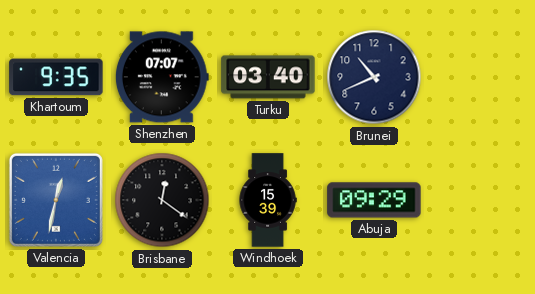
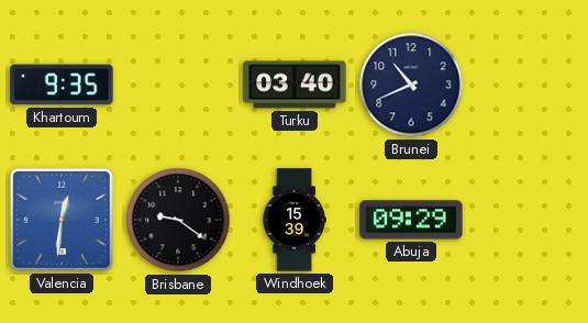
Shenzhen: 07:07 -> none (162, 77)
Valencia: 12:32 -> 12:31 (62, 220)
Brisbane: 12:21 -> 9:21 (178, 220)
